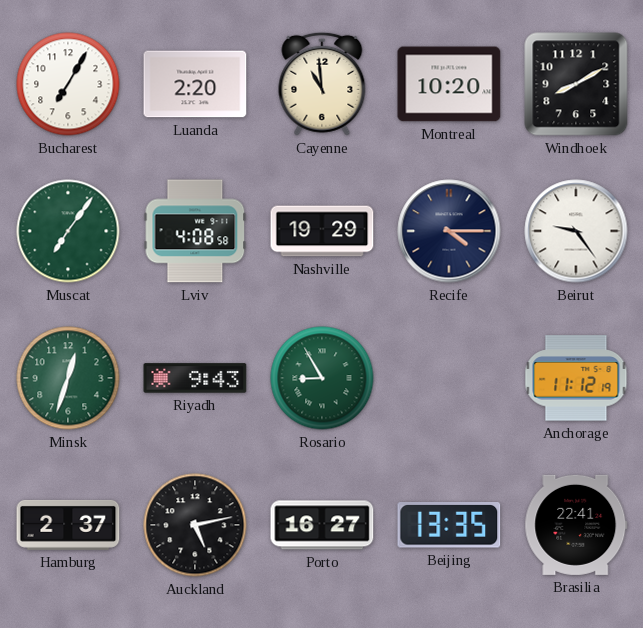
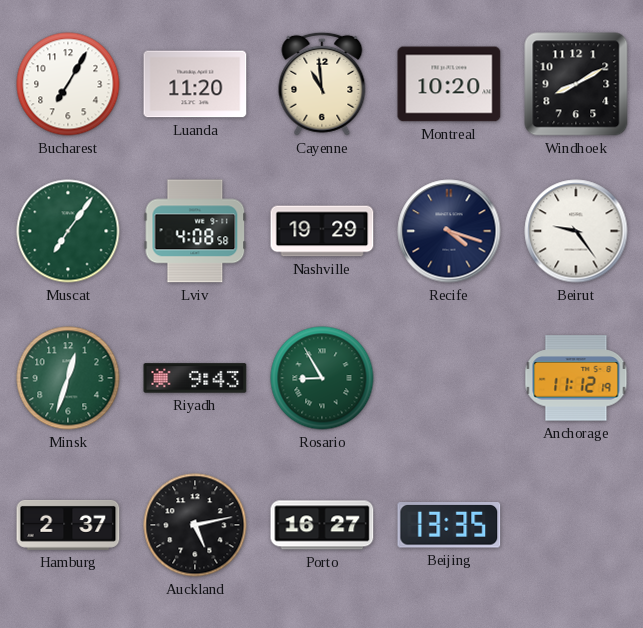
Luanda: 2:20 -> 11:20 (195, 84)
Recife: 4:15 -> 4:18 (449, 231)
Brasilia: 22:41 -> none (576, 525)
